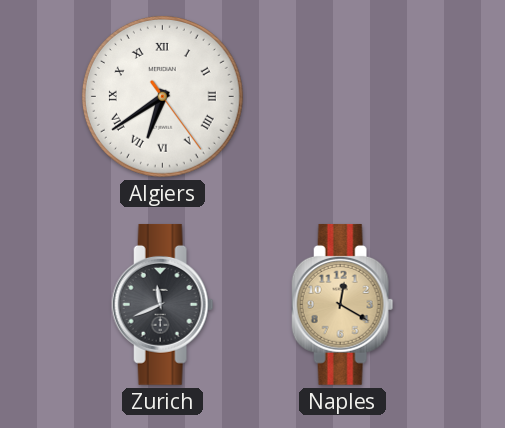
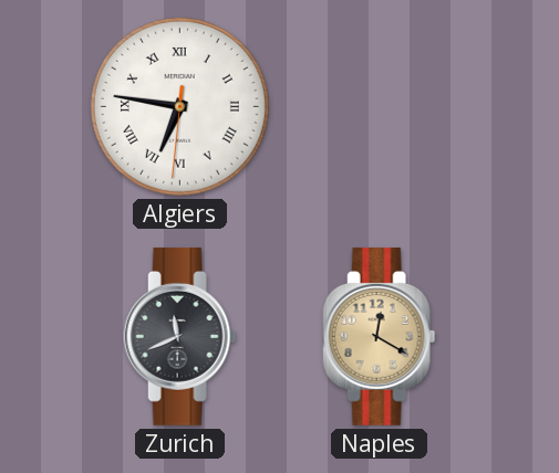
Algiers: 6:39 -> 6:46 (179, 106)
